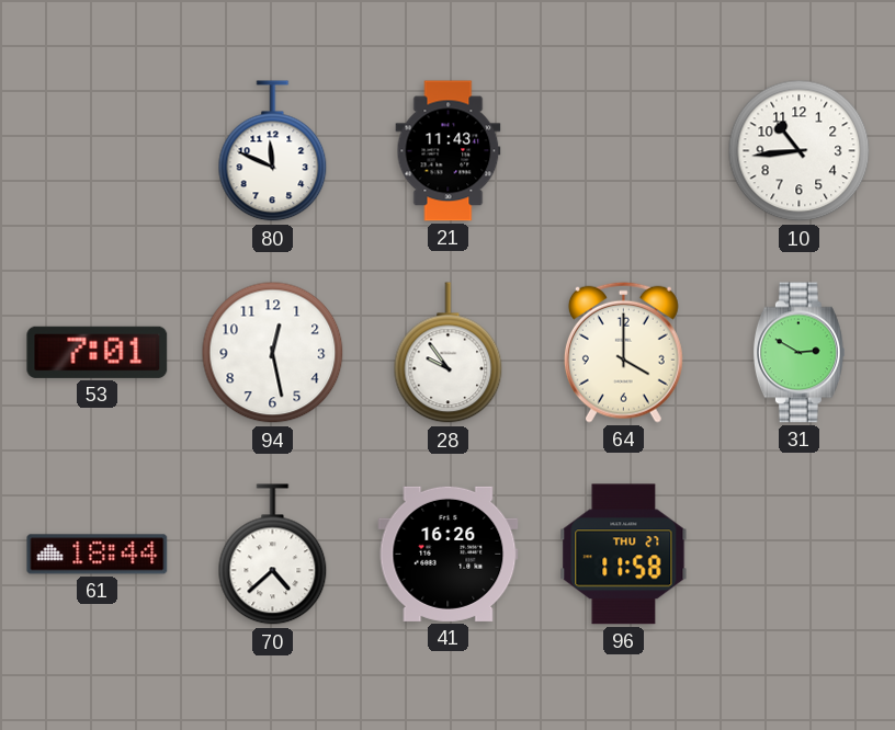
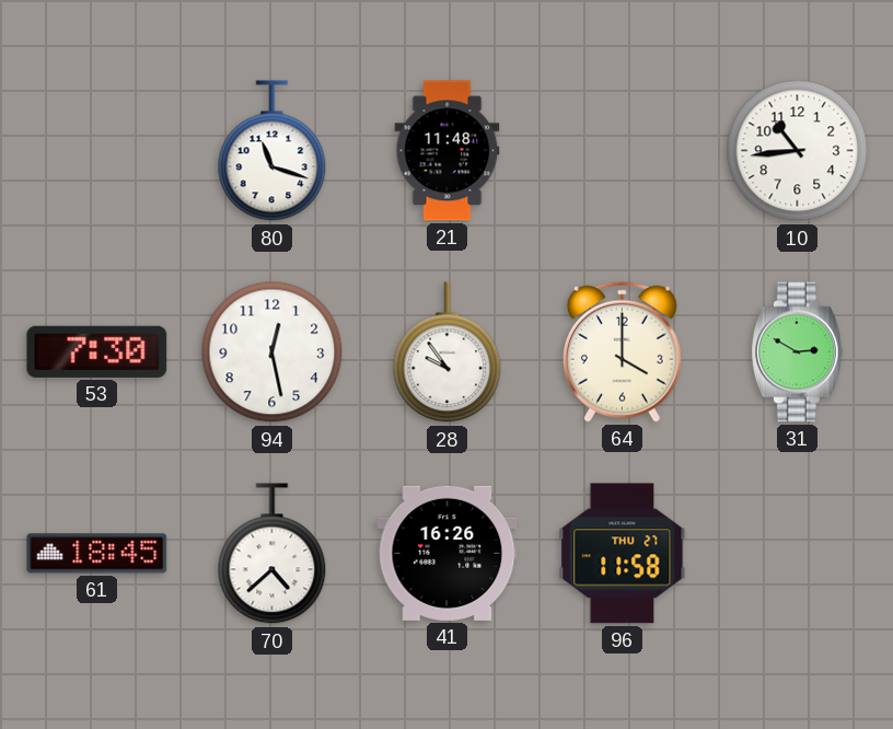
80: 11:49 -> 11:18 (272, 151)
21: 11:43 -> 11:48 (448, 151)
53: 7:01 -> 7:30 (97, 351)
61: 18:44 -> 18:45 (97, 554)
